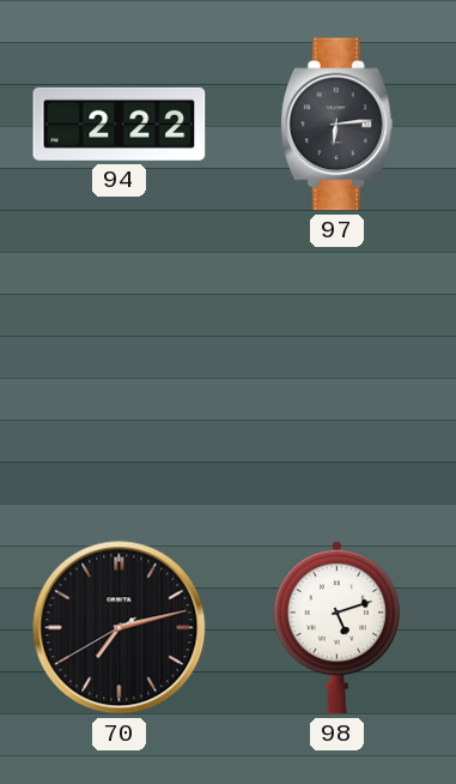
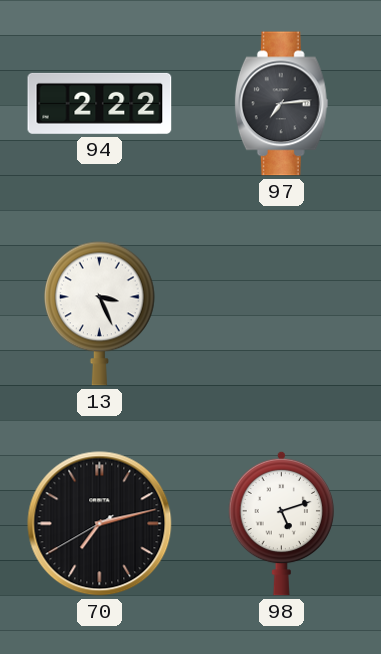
97: 6:14 -> 7:14 (281, 104)
13: none -> 3:26 (100, 313)
